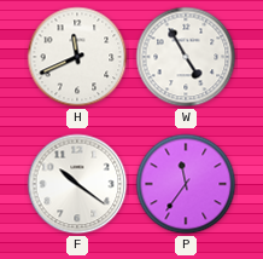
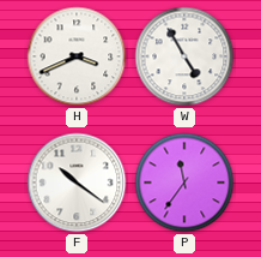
H: 11:41 -> 3:41 (77, 56)
